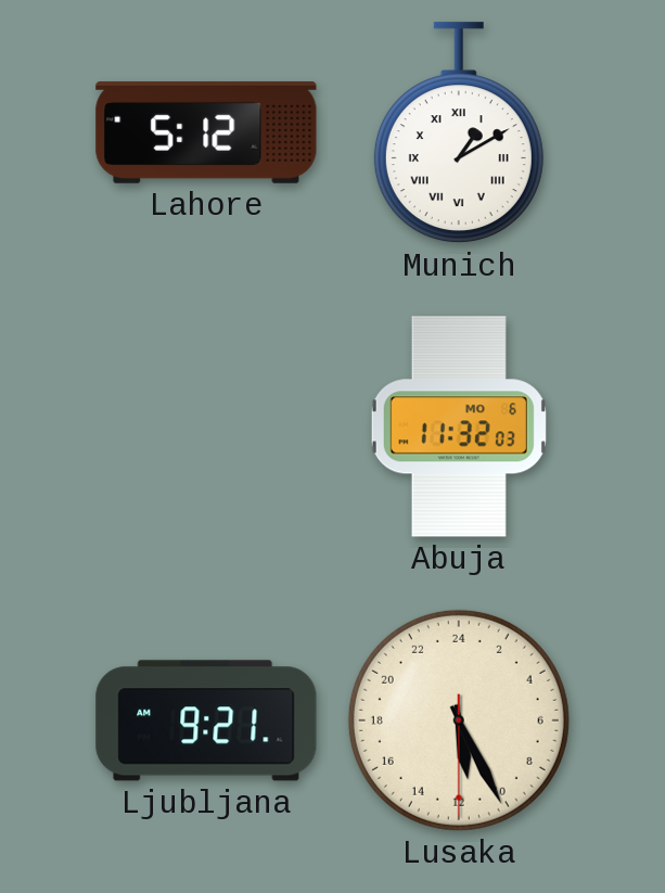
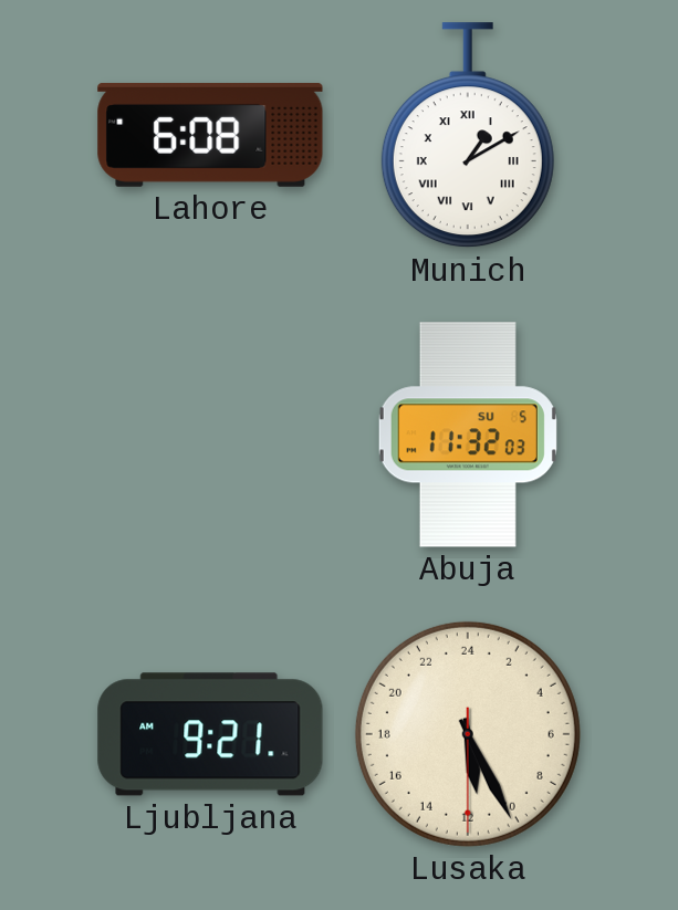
Lahore: 5:12 -> 6:08 (210, 135)
Abuja date: MO 6 -> SU 5 (468, 435)
